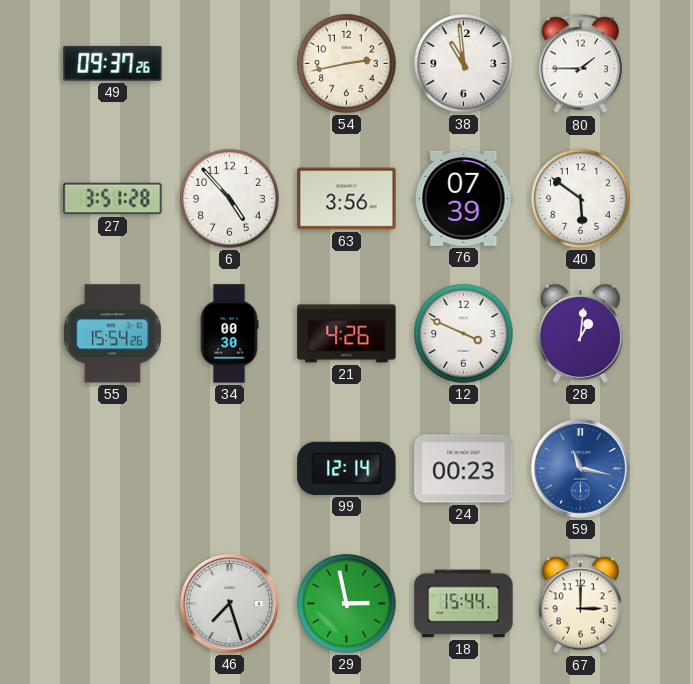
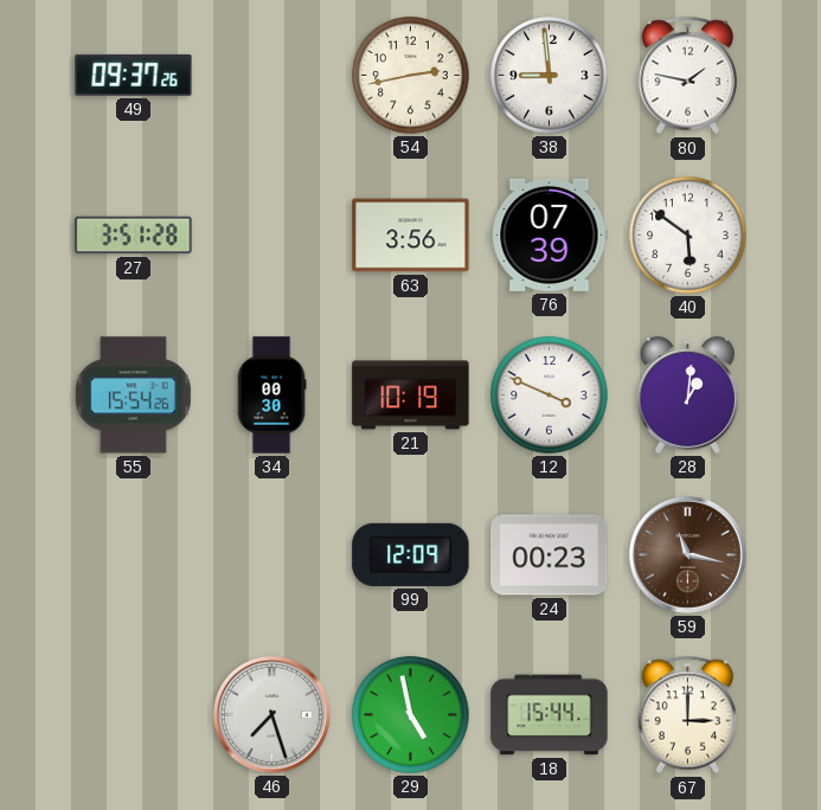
38: 10:59 -> 8:59 (550, 76)
80: 1:45 -> 1:47 (688, 76)
6: 4:53 -> none (230, 199)
21: 4:26 -> 10:19 (411, 396)
99: 12:14 -> 12:09 (411, 554)
59 dial: blue -> brown (687, 554)
29: 2:58 -> 4:58 (411, 715)
